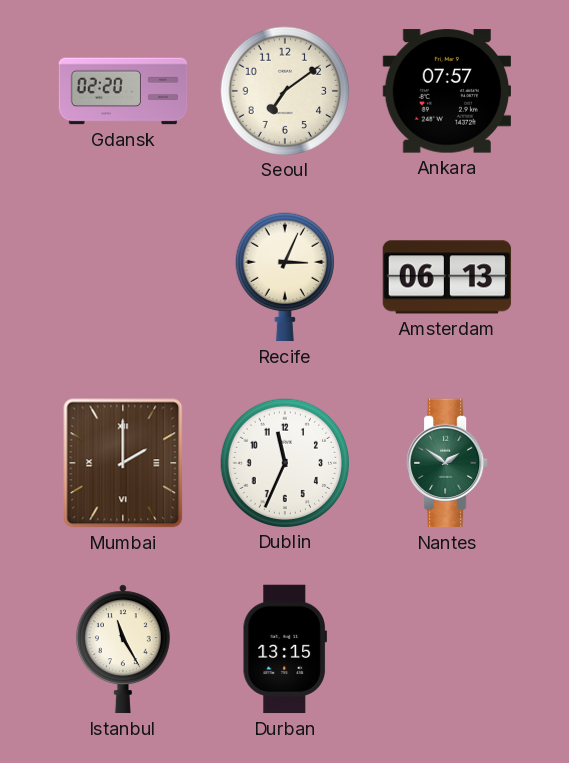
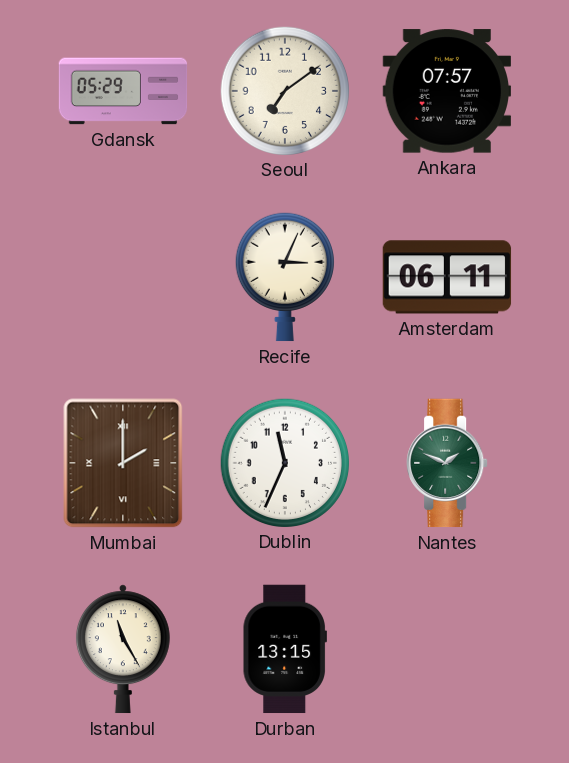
Gdansk: 02:20 -> 05:29 (123, 91)
Amsterdam: 06:13 -> 06:11 (447, 277)
Nantes: 1:51 -> 1:49 (447, 463)
